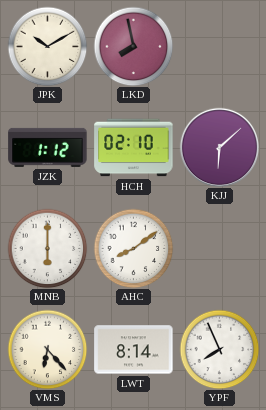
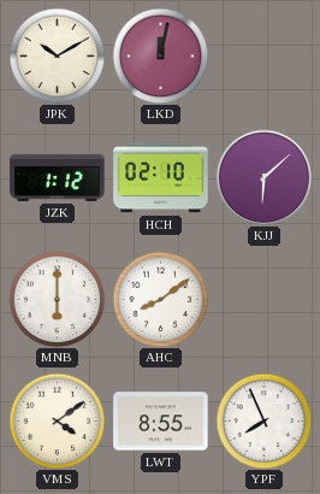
LKD: 7:58 -> 12:02 (160, 55)
VMS: 6:23 -> 4:09 (57, 421)
LWT: 8:14 -> 8:55 (161, 422)
